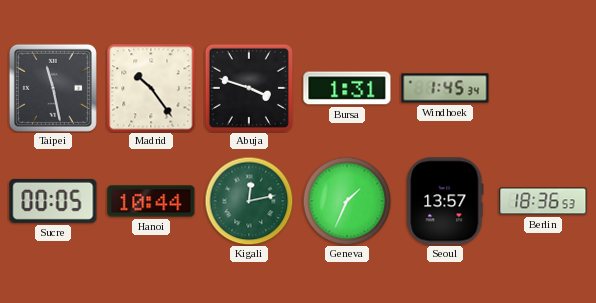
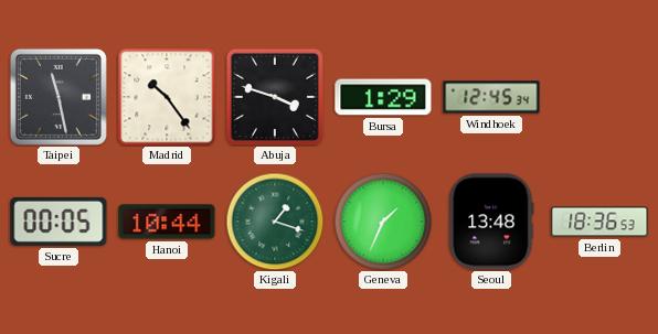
Bursa: 1:31 -> 1:29 (383, 97)
Windhoek: 1:45 -> 12:45 (491, 97)
Kigali: 12:13 -> 1:18 (275, 222)
Seoul: 13:57 -> 13:48 (491, 222)
